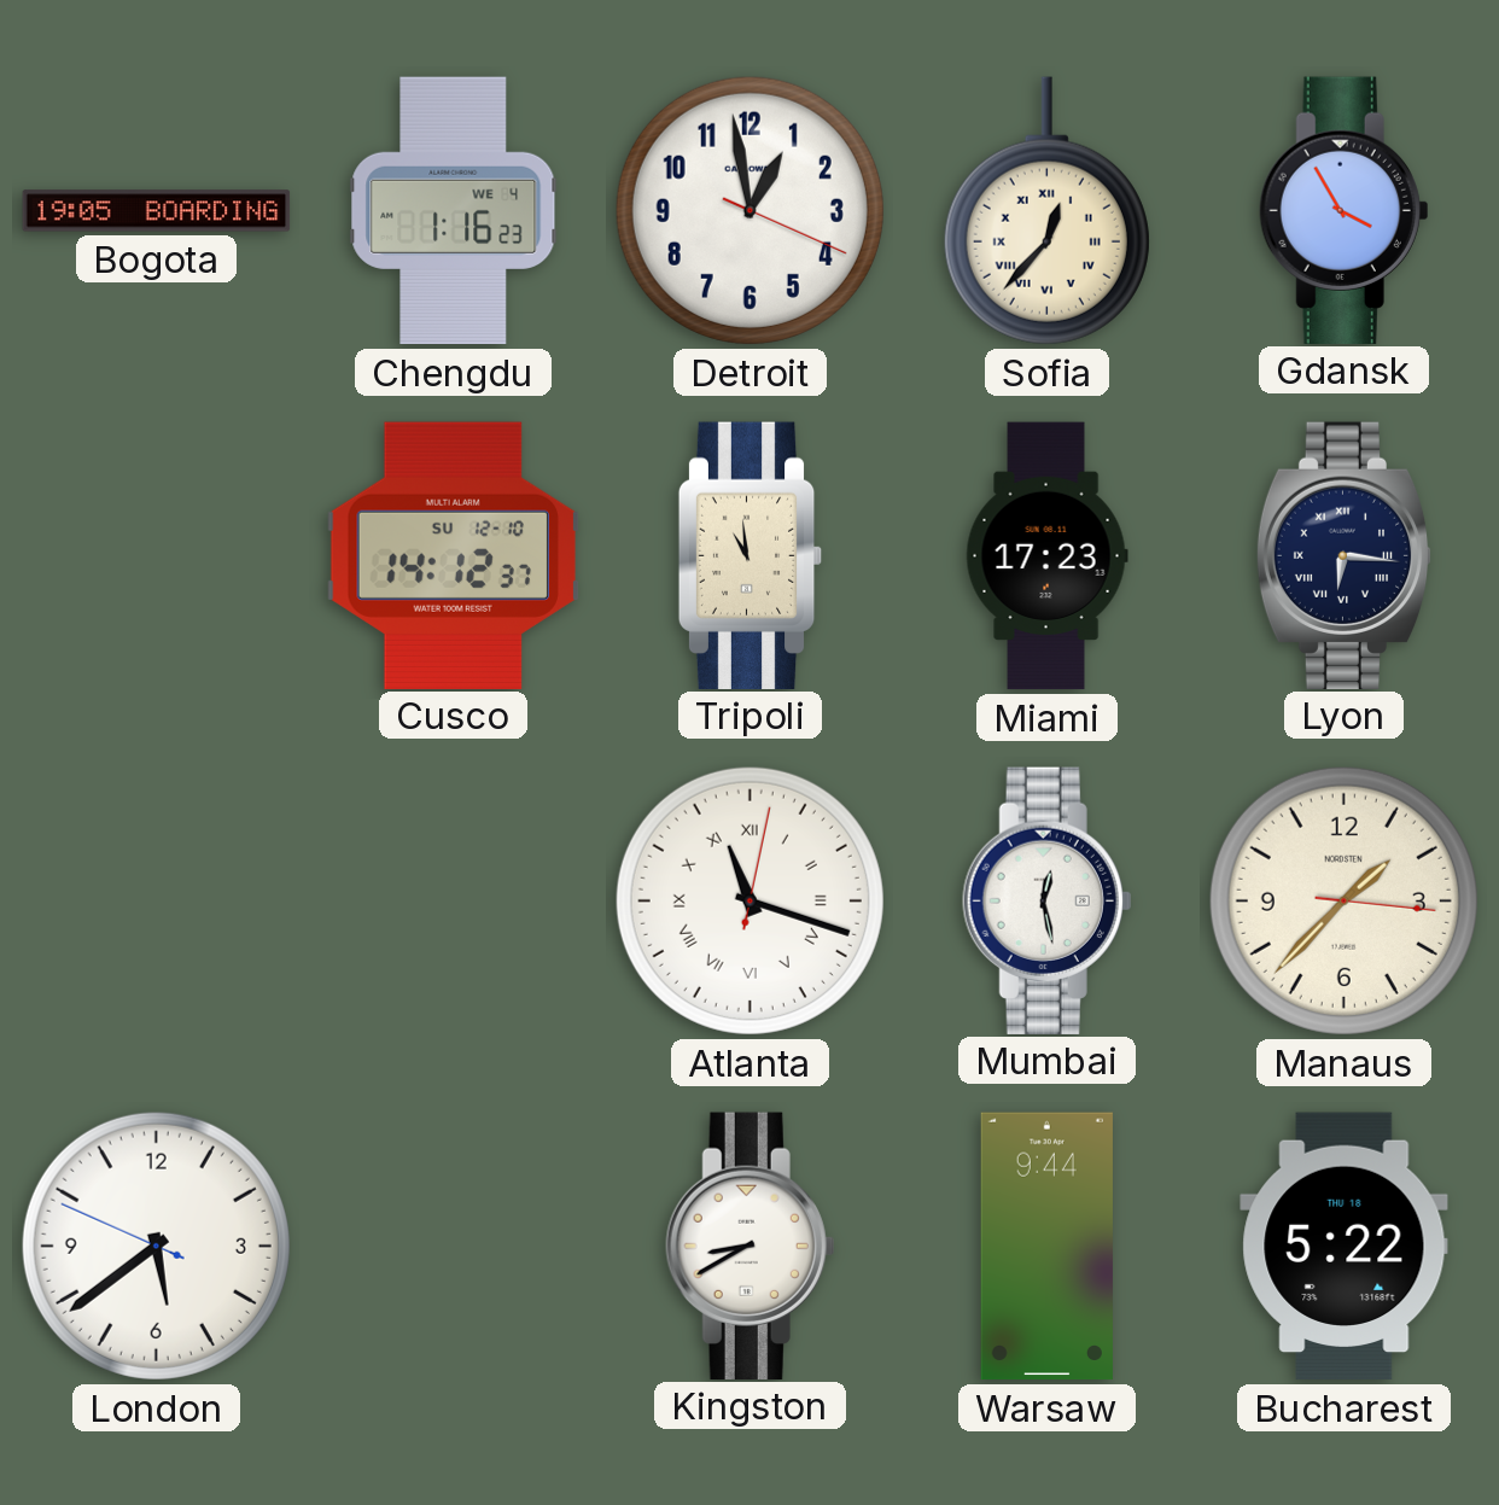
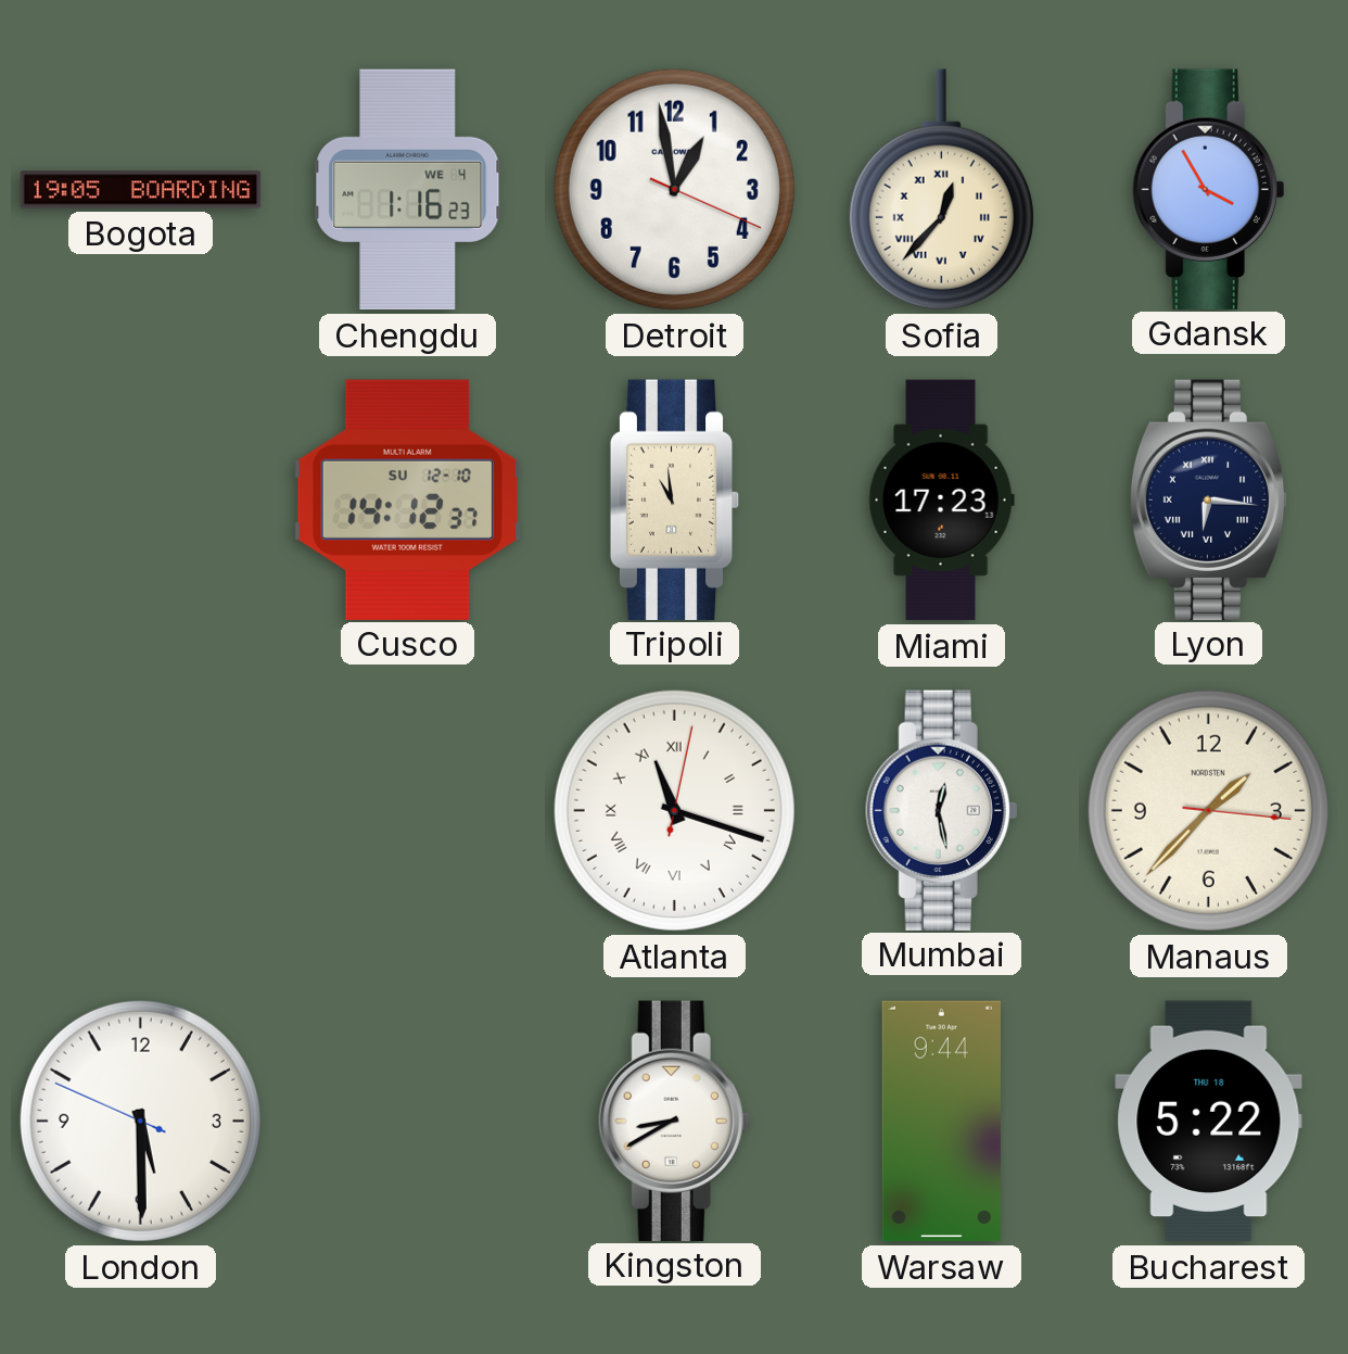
London: 5:38 -> 5:29 (140, 1121)
